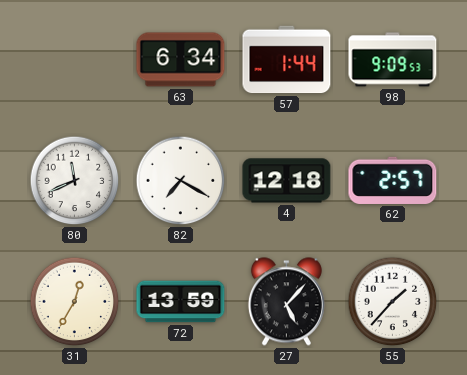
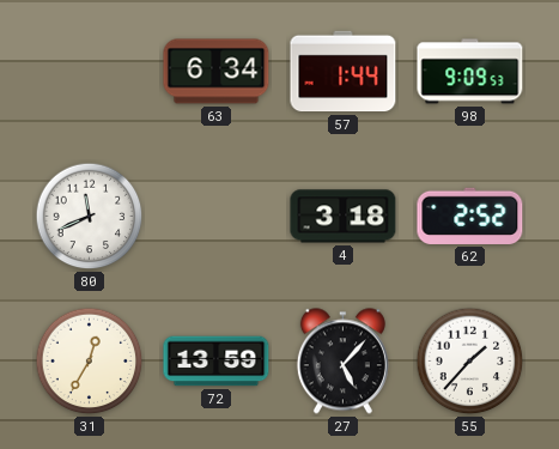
82: 7:20 -> none (181, 181)
4: 12:18 -> 3:18 (344, 217)
62: 2:57 -> 2:52 (470, 216)
